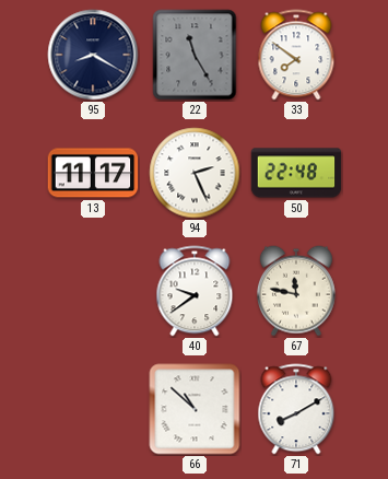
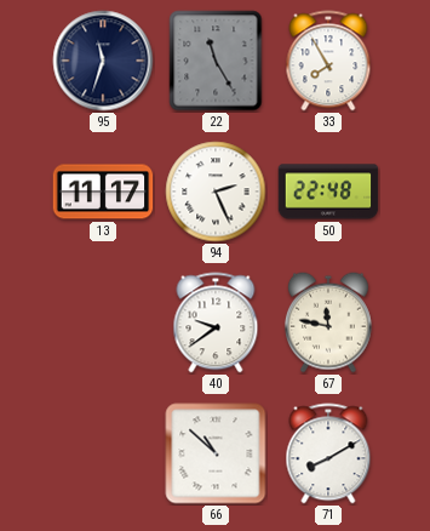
95: 8:20 -> 11:33 (103, 61)
33: 7:51 -> 7:55 (328, 61)
